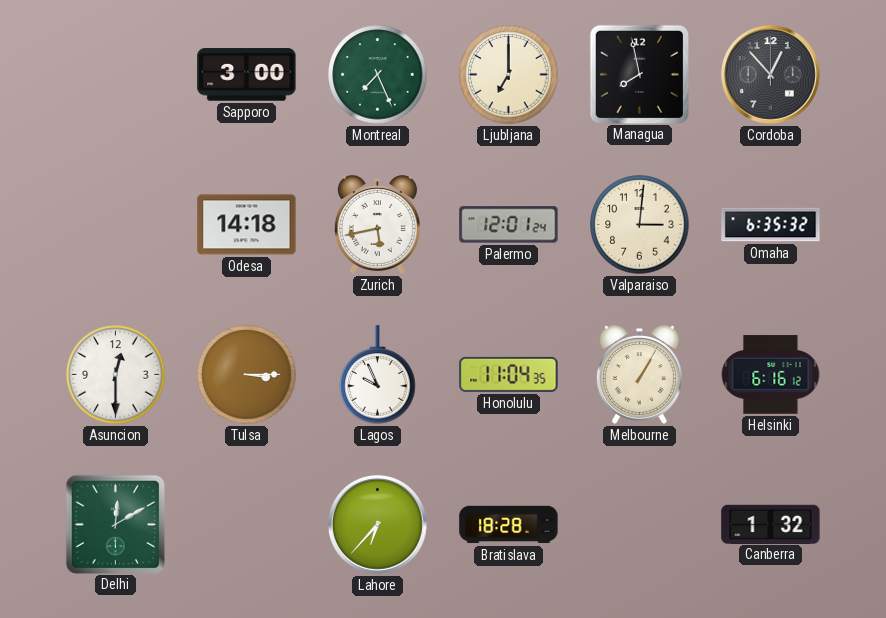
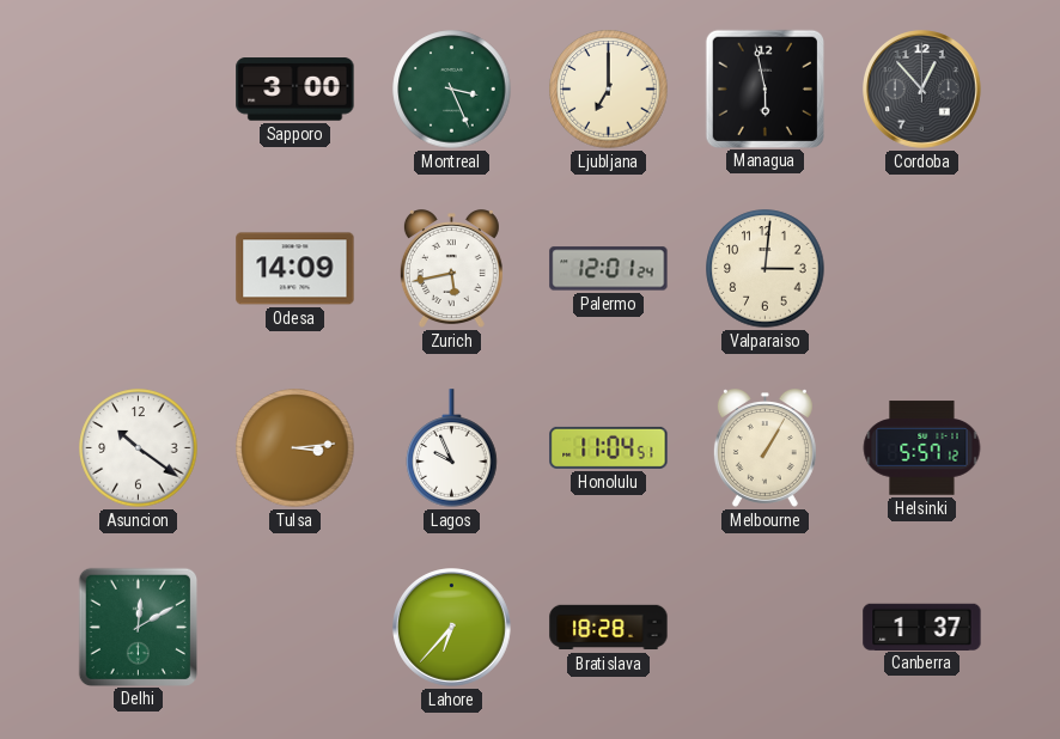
Montreal: 7:26 -> 3:26 (452, 90)
Managua: 7:58 -> 5:58 (764, 88)
Odesa: 14:18 -> 14:09 (296, 269)
Omaha: 6:35 -> none (771, 225)
Asuncion: 12:30 -> 10:21 (139, 448)
Tulsa: 3:15 -> 3:14 (296, 448)
Honolulu: 11:04:35 -> 11:04:51 (609, 447)
Helsinki: 6:16 -> 5:57 (922, 448)
Canberra: 1:32 -> 1:37 (922, 627)
